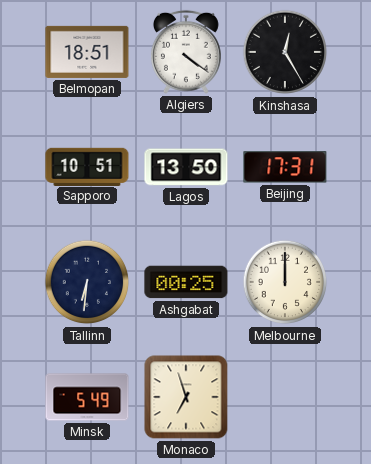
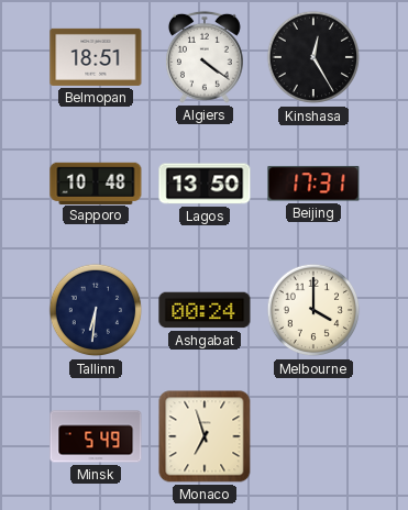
Sapporo: 10:51 -> 10:48 (96, 182)
Ashgabat: 00:25 -> 00:24 (205, 310)
Melbourne: 12:00 -> 4:00 (313, 310)
